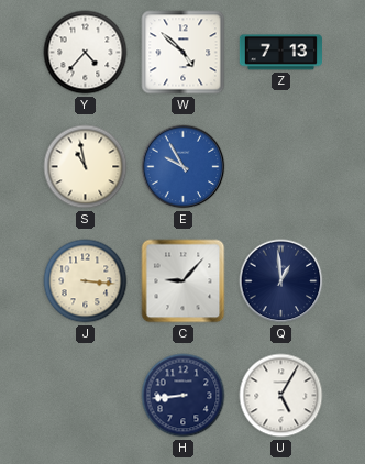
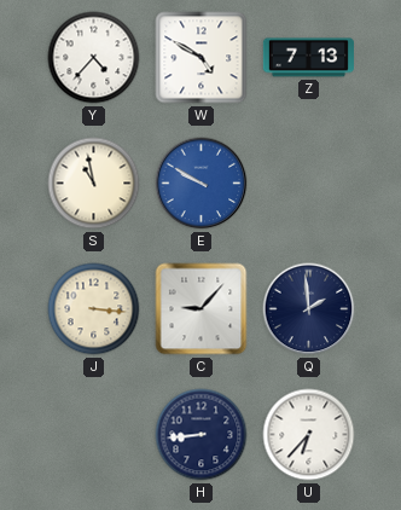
W: 4:52 -> 4:50 (202, 58)
E: 9:55 -> 9:50 (202, 184)
Q: 12:59 -> 1:59 (309, 309)
U: 5:05 -> 6:37 (309, 435)
